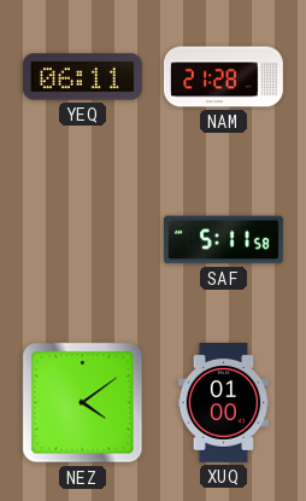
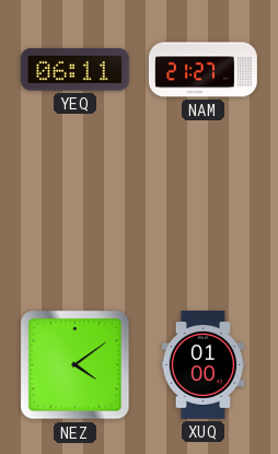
NAM: 21:28 -> 21:27 (202, 70)
SAF: 5:11 -> none (223, 240)
